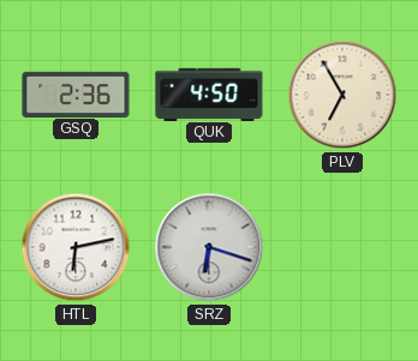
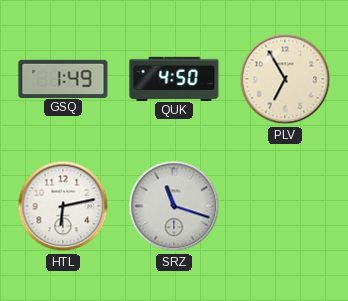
GSQ: 2:36 -> 1:49 (63, 78)
SRZ: 6:18 -> 11:18 (174, 206)
